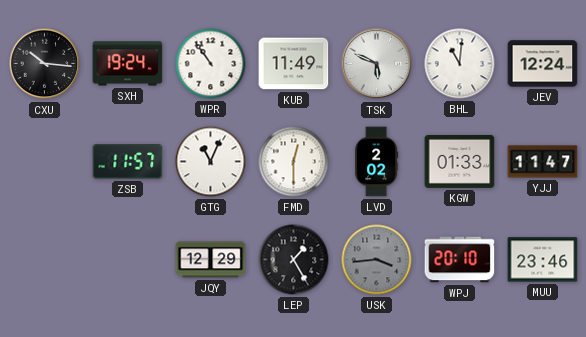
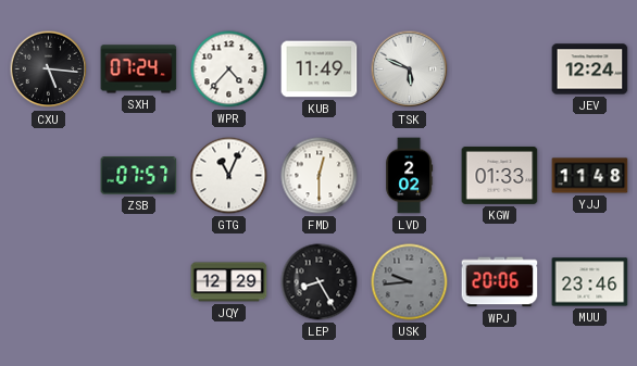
CXU: 10:16 -> 5:16 (49, 70)
SXH: 19:24 -> 07:24 (139, 70)
WPR: 10:54 -> 4:37 (229, 70)
BHL: 11:01 -> none (460, 64)
ZSB: 11:57 -> 07:57 (139, 176)
YJJ: 11:47 -> 11:48 (590, 176)
LEP: 1:25 -> 8:25 (320, 282)
USK: 3:44 -> 9:44 (410, 282)
WPJ: 20:10 -> 20:06 (500, 282)
